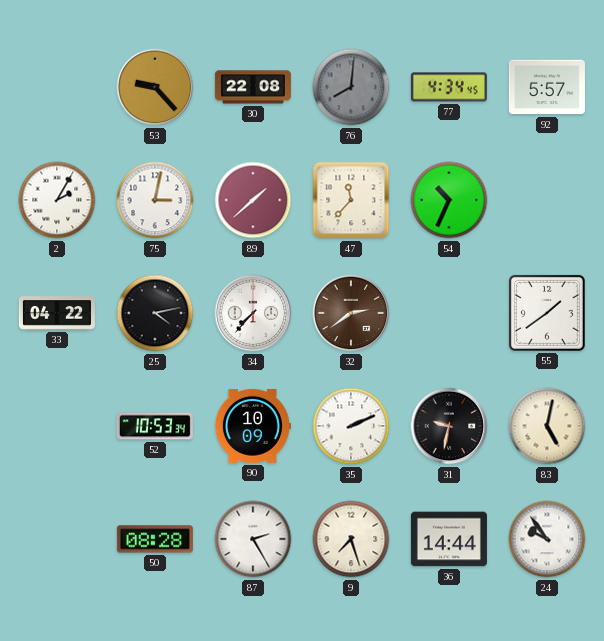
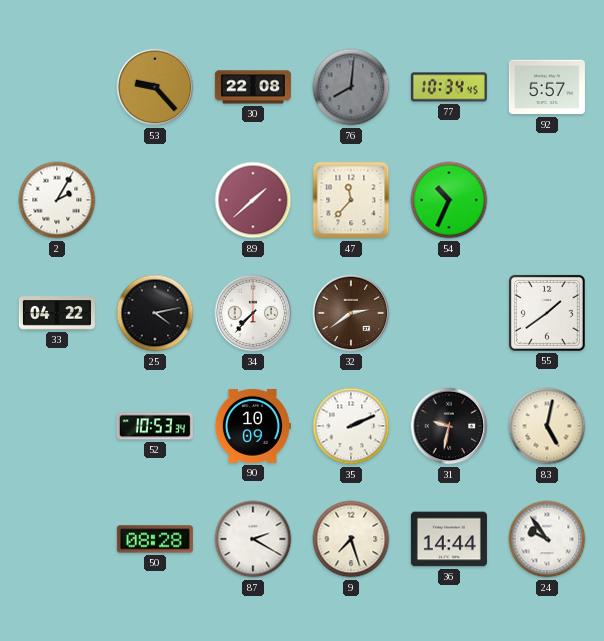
77: 4:34 -> 10:34 (449, 87)
75: 3:02 -> none (155, 200)
87: 2:25 -> 2:20 (253, 539)
